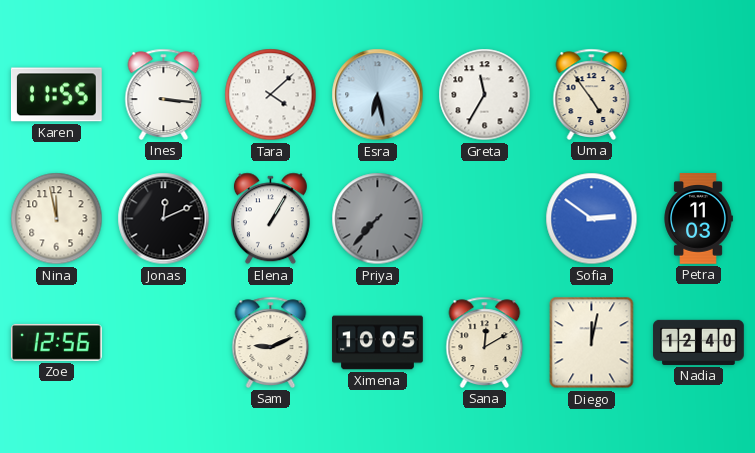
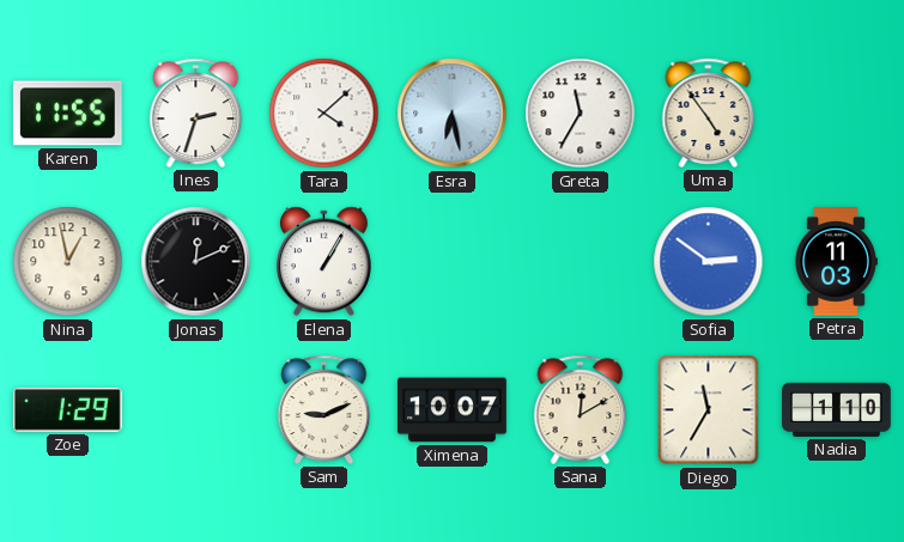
Ines: 3:16 -> 2:33 (196, 112)
Nina: 11:58 -> 12:58 (68, 262)
Priya: 7:37 -> none (378, 219)
Zoe: 12:56 -> 1:29 (67, 409)
Ximena: 10:05 -> 10:07 (453, 410)
Diego: 12:02 -> 11:35 (709, 410)
Nadia: 12:40 -> 1:10 (837, 409)
